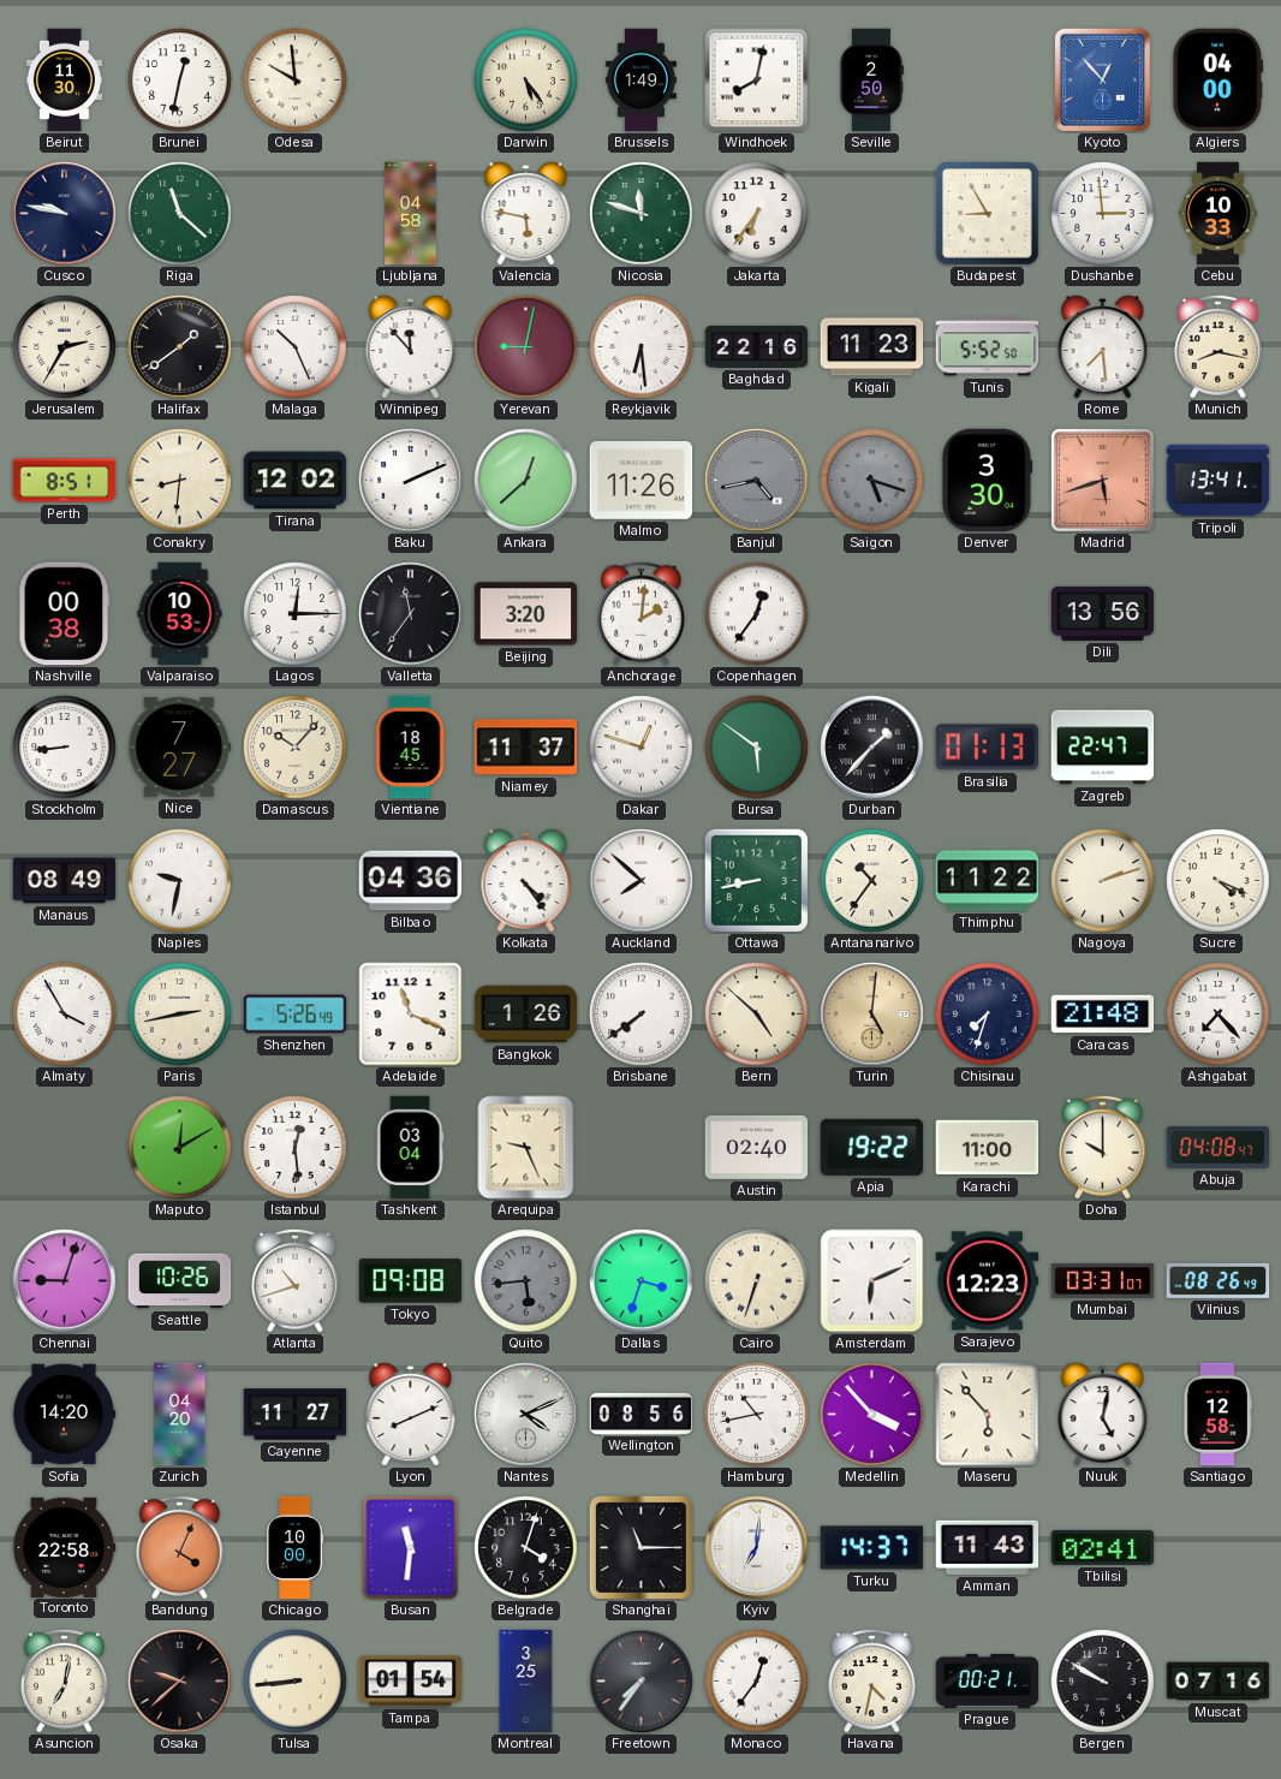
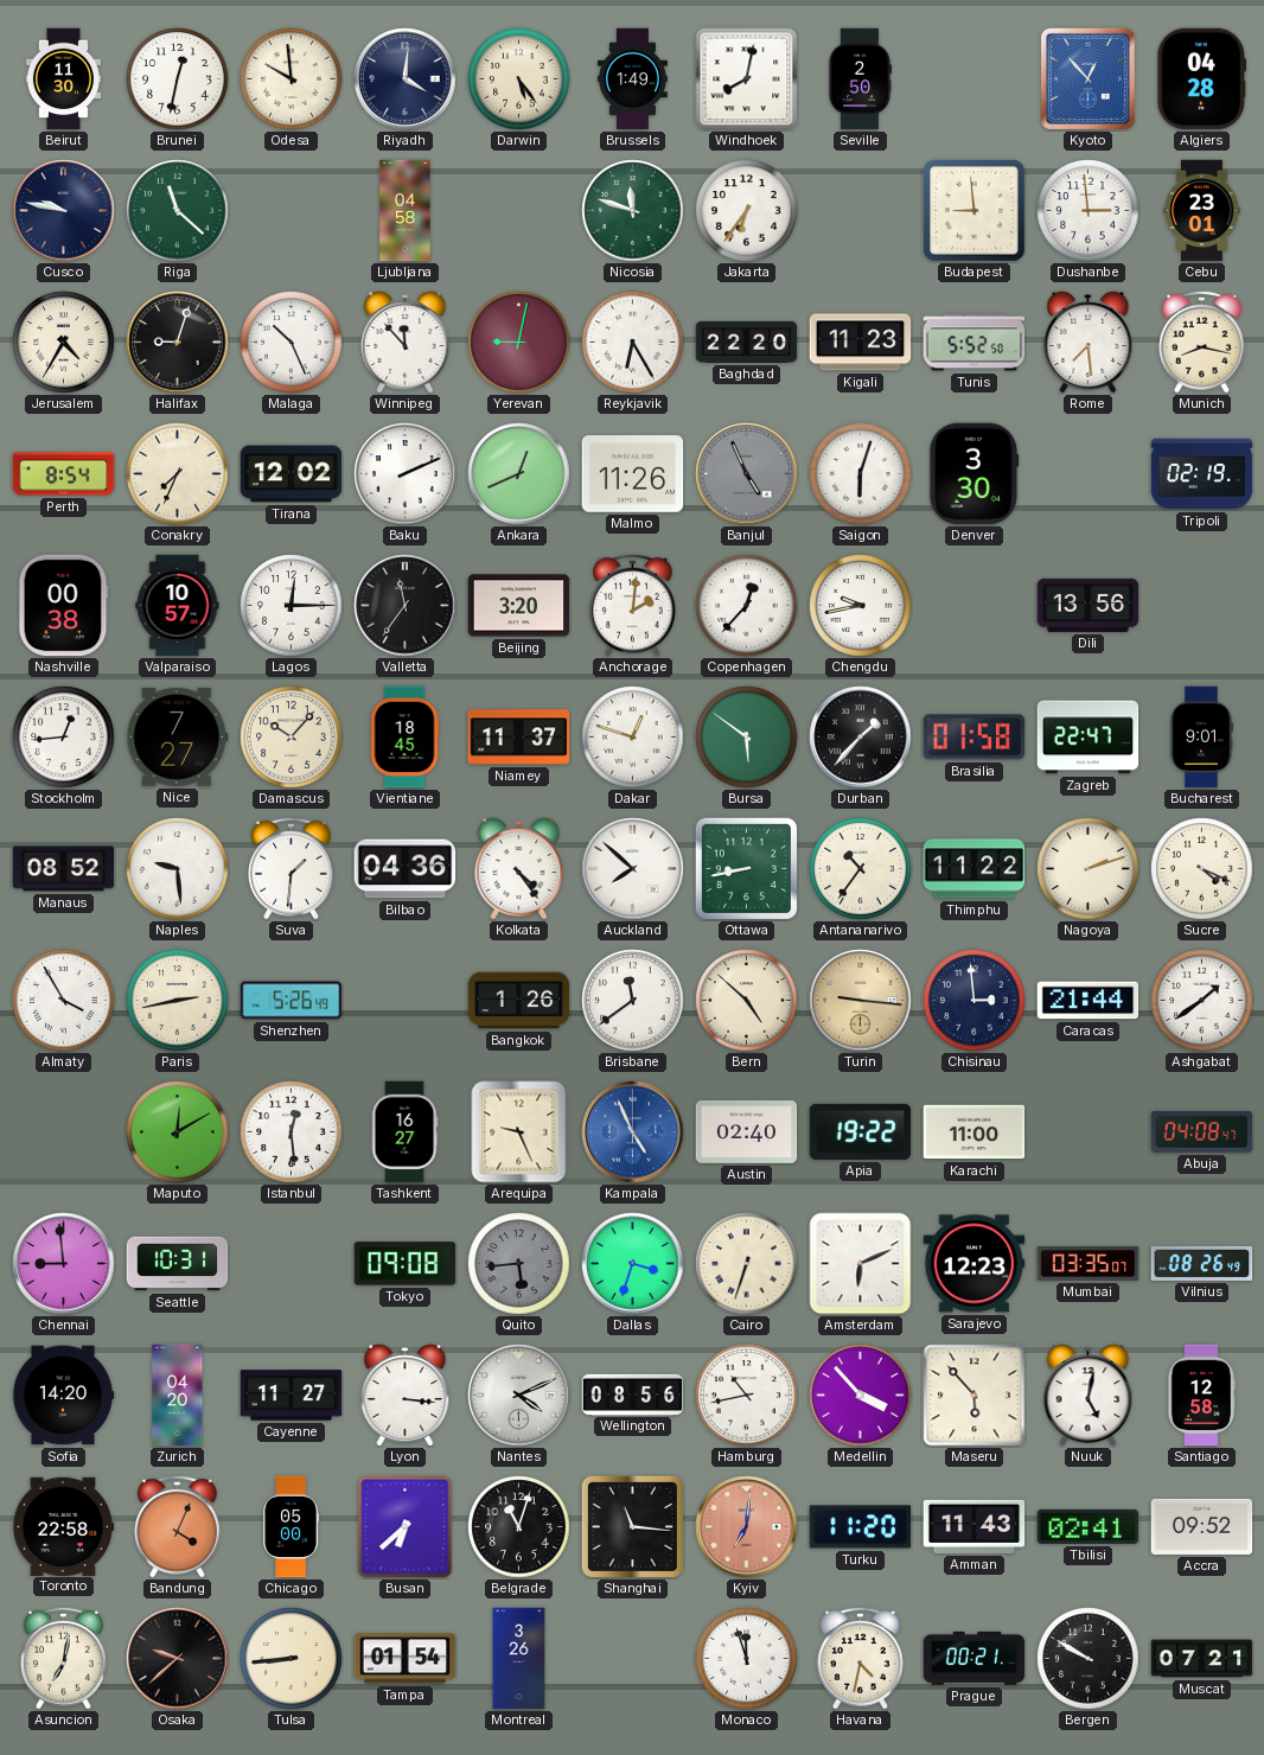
Riyadh: none -> 4:01 (406, 79)
Algiers: 04:00 -> 04:28 (1202, 79)
Valencia: 5:47 -> none (526, 214)
Budapest: 8:55 -> 8:59 (975, 211)
Cebu: 10:33 -> 23:01 (1202, 211)
Jerusalem: 2:35 -> 4:35 (64, 343)
Halifax: 1:39 -> 9:03 (178, 343)
Reykjavik: 6:29 -> 6:25 (633, 343)
Baghdad: 22:16 -> 22:20 (747, 342)
Perth: 8:51 -> 8:54 (64, 474)
Conakry: 8:31 -> 7:34 (178, 474)
Ankara: 12:38 -> 12:41 (519, 474)
Banjul: 4:43 -> 4:56 (747, 474)
Saigon: 5:18 -> 6:03 (861, 474)
Saigon dial: grey -> white (861, 474)
Madrid: 5:42 -> none (1102, 480)
Tripoli: 13:41 -> 02:19 (1202, 474)
Valparaiso: 10:53 -> 10:57 (178, 606)
Copenhagen: 12:36 -> 12:37 (747, 606)
Chengdu: none -> 9:43 (861, 606)
Stockholm: 8:44 -> 12:44 (64, 738)
Brasilia: 01:13 -> 01:58 (973, 738)
Bucharest: none -> 9:01 (1201, 738)
Manaus: 08:49 -> 08:52 (64, 869)
Naples: 9:32 -> 9:29 (178, 869)
Suva: none -> 1:31 (292, 868)
Adelaide: 11:19 -> none (411, 1015)
Brisbane: 7:39 -> 11:39 (633, 1001)
Turin: 5:01 -> 9:16 (861, 1001)
Chisinau: 7:33 -> 2:59 (975, 1001)
Caracas: 21:48 -> 21:44 (1089, 1001)
Ashgabat: 7:23 -> 1:39 (1202, 1001)
Tashkent: 03:04 -> 16:27 (404, 1132)
Kampala: none -> 4:56 (633, 1132)
Doha: 10:00 -> none (1103, 1147)
Chennai: 9:03 -> 8:59 (64, 1264)
Seattle: 10:26 -> 10:31 (178, 1264)
Atlanta: 10:42 -> none (296, 1280)
Mumbai: 03:31 -> 03:35 (1089, 1264)
Lyon: 8:11 -> 3:16 (406, 1396)
Chicago: 10:00 -> 05:00 (292, 1527)
Busan: 11:31 -> 6:38 (406, 1527)
Belgrade: 4:03 -> 11:03 (519, 1527)
Shanghai: 11:15 -> 11:16 (632, 1526)
Kyiv dial: white -> salmon (747, 1527)
Turku: 14:37 -> 11:20 (861, 1527)
Accra: none -> 09:52 (1202, 1526)
Montreal: 3:25 -> 3:26 (519, 1659)
Freetown: 7:36 -> none (642, 1682)
Monaco: 12:36 -> 11:57 (747, 1659)
Muscat: 07:16 -> 07:21 (1202, 1659)
